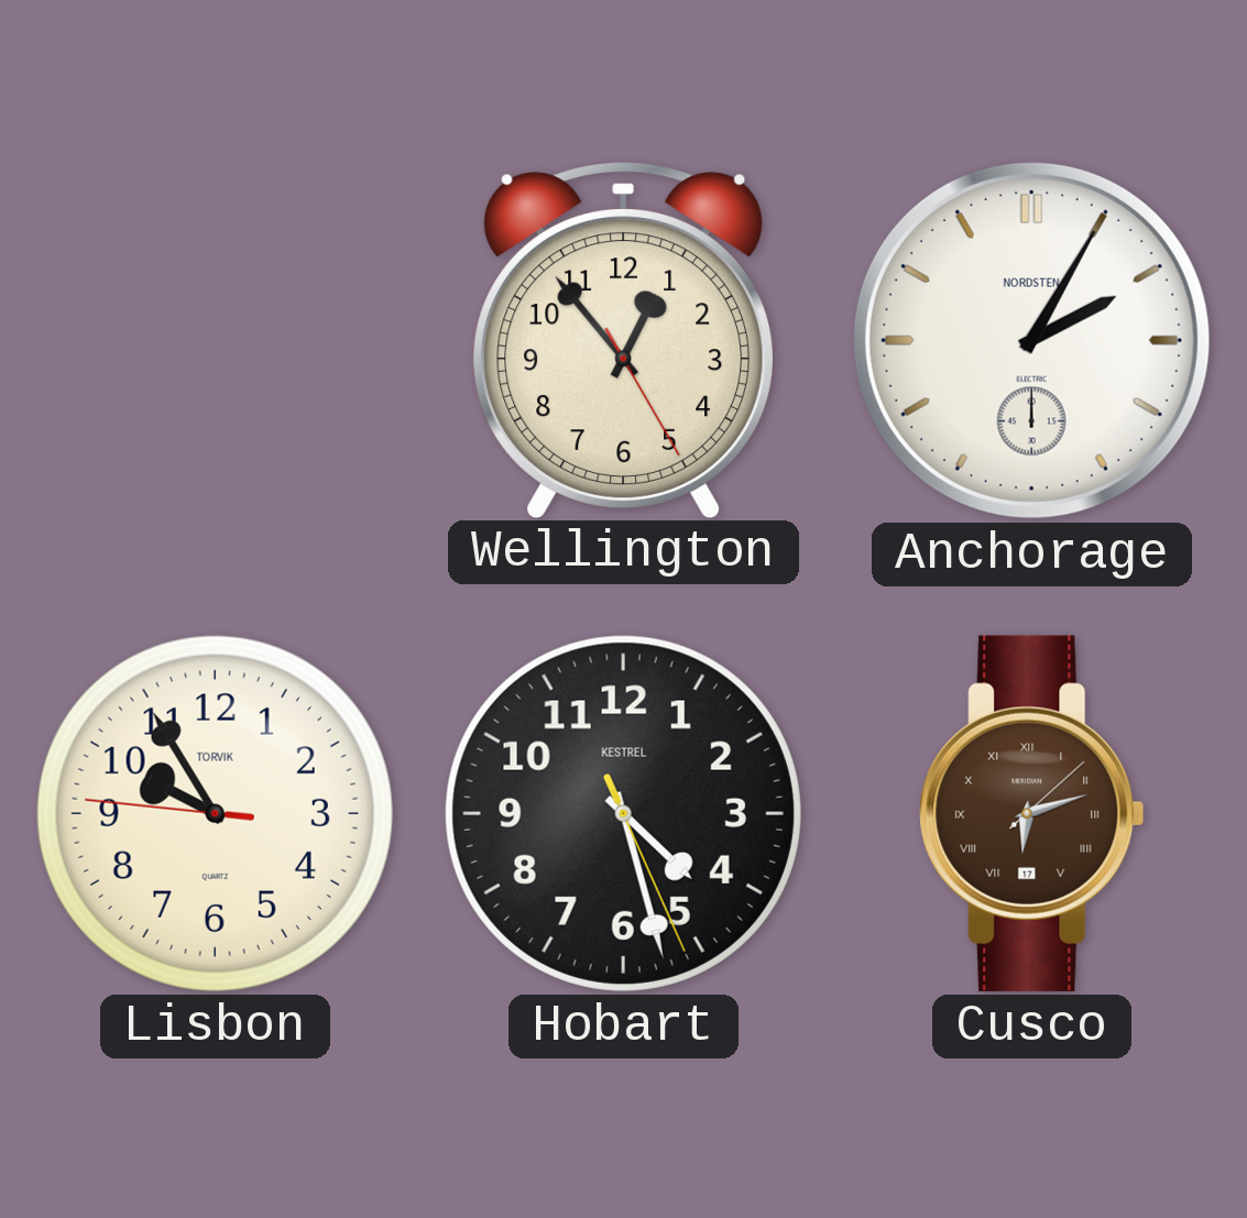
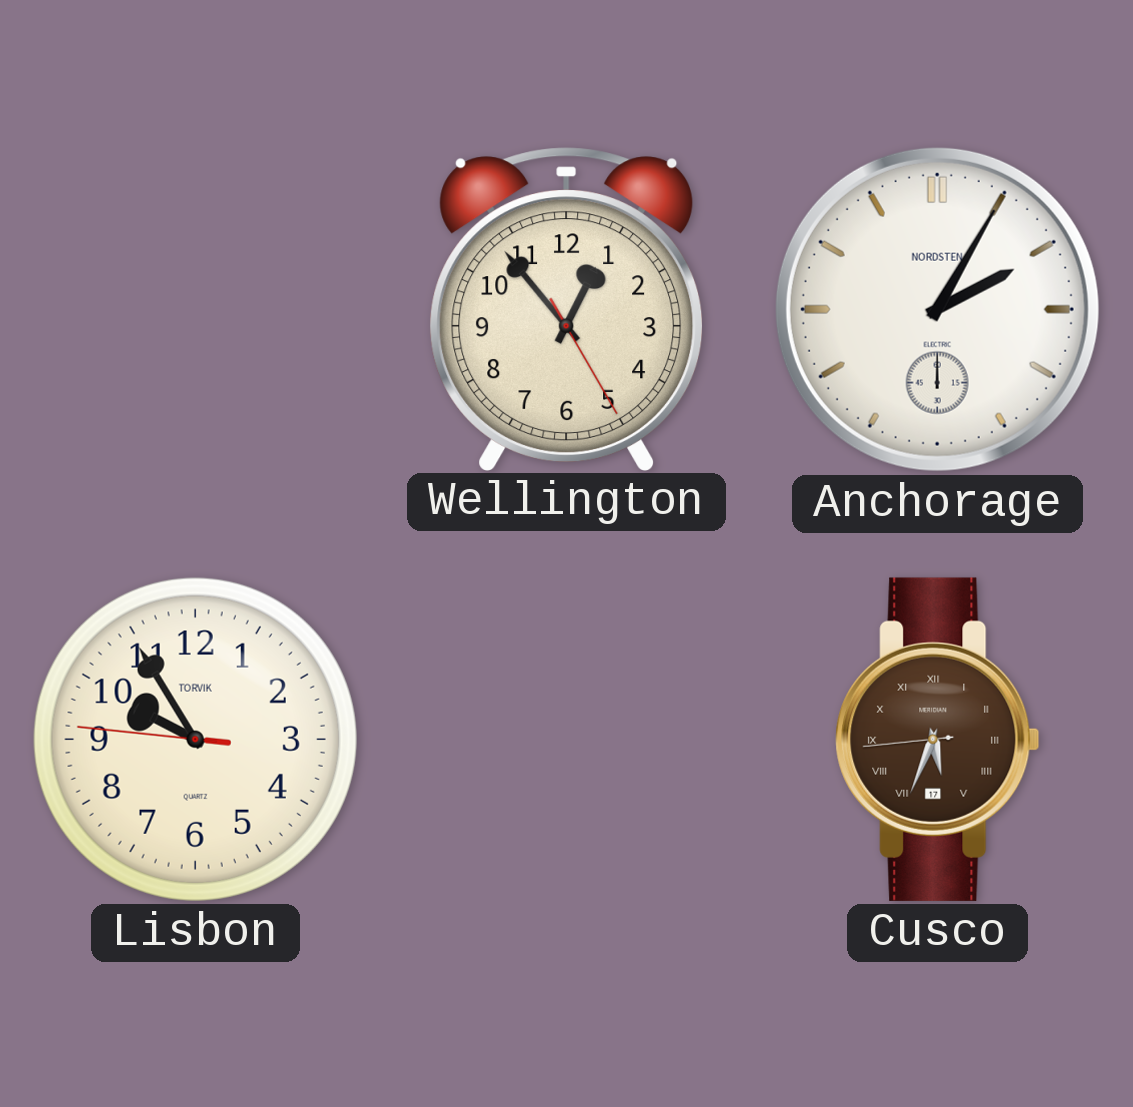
Hobart: 4:27 -> none (623, 813)
Cusco: 6:12 -> 5:33 (938, 739)
